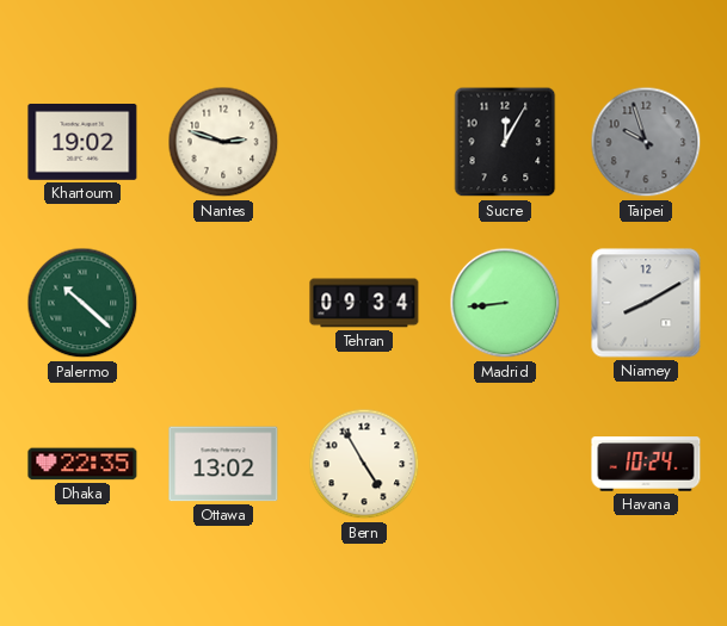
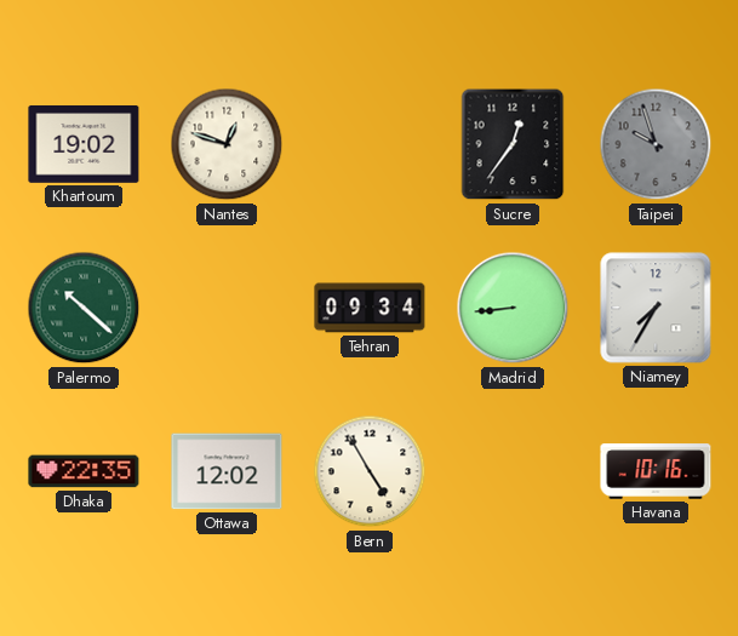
Nantes: 2:48 -> 12:48 (227, 144)
Sucre: 12:05 -> 12:36 (513, 144)
Niamey: 8:10 -> 7:35 (656, 308)
Ottawa: 13:02 -> 12:02 (227, 471)
Havana: 10:24 -> 10:16 (656, 471)
